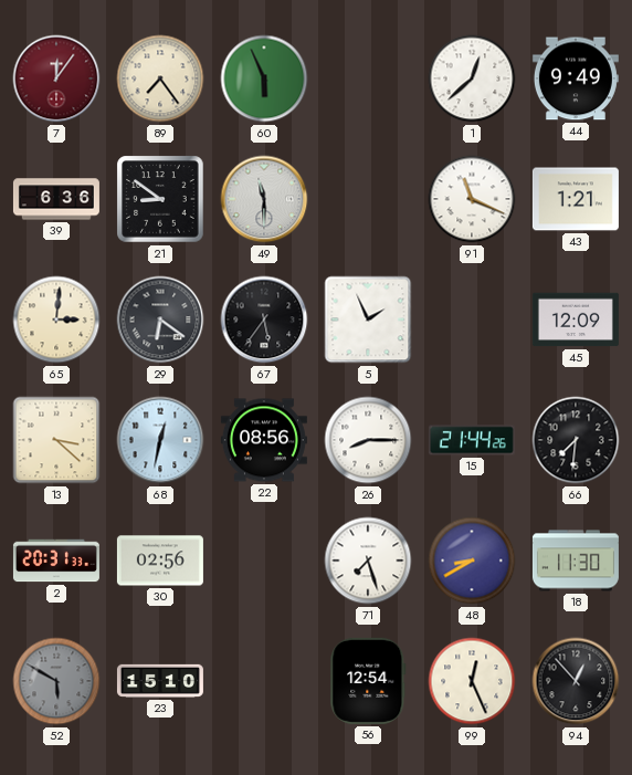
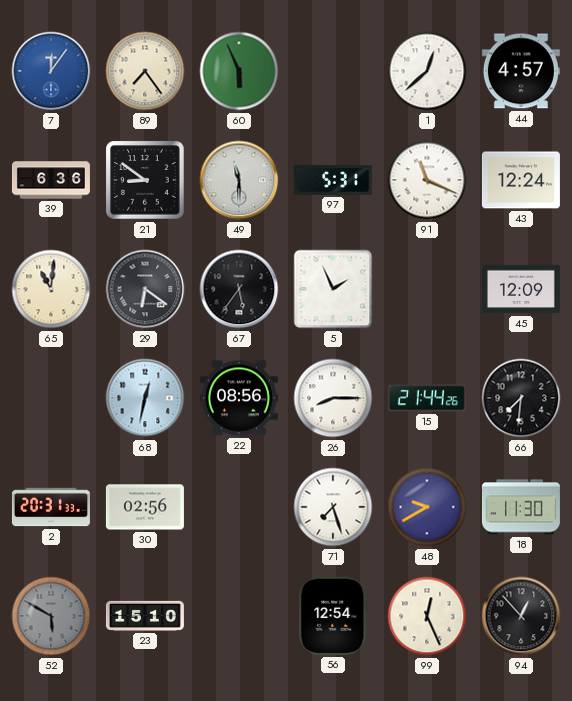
7 dial: burgundy -> blue (51, 71)
44: 9:49 -> 4:57 (521, 71)
97: none -> 5:31 (333, 180)
43: 1:21 -> 12:24 (521, 180)
65: 3:01 -> 11:01 (51, 289)
13: 3:22 -> none (56, 440)
48: 8:40 -> 9:40 (427, 507)
